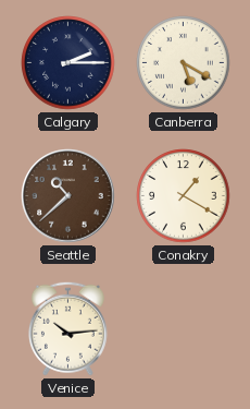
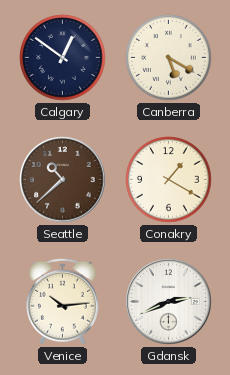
Calgary: 2:15 -> 12:51 (63, 58)
Gdansk: none -> 2:41 (169, 302)
